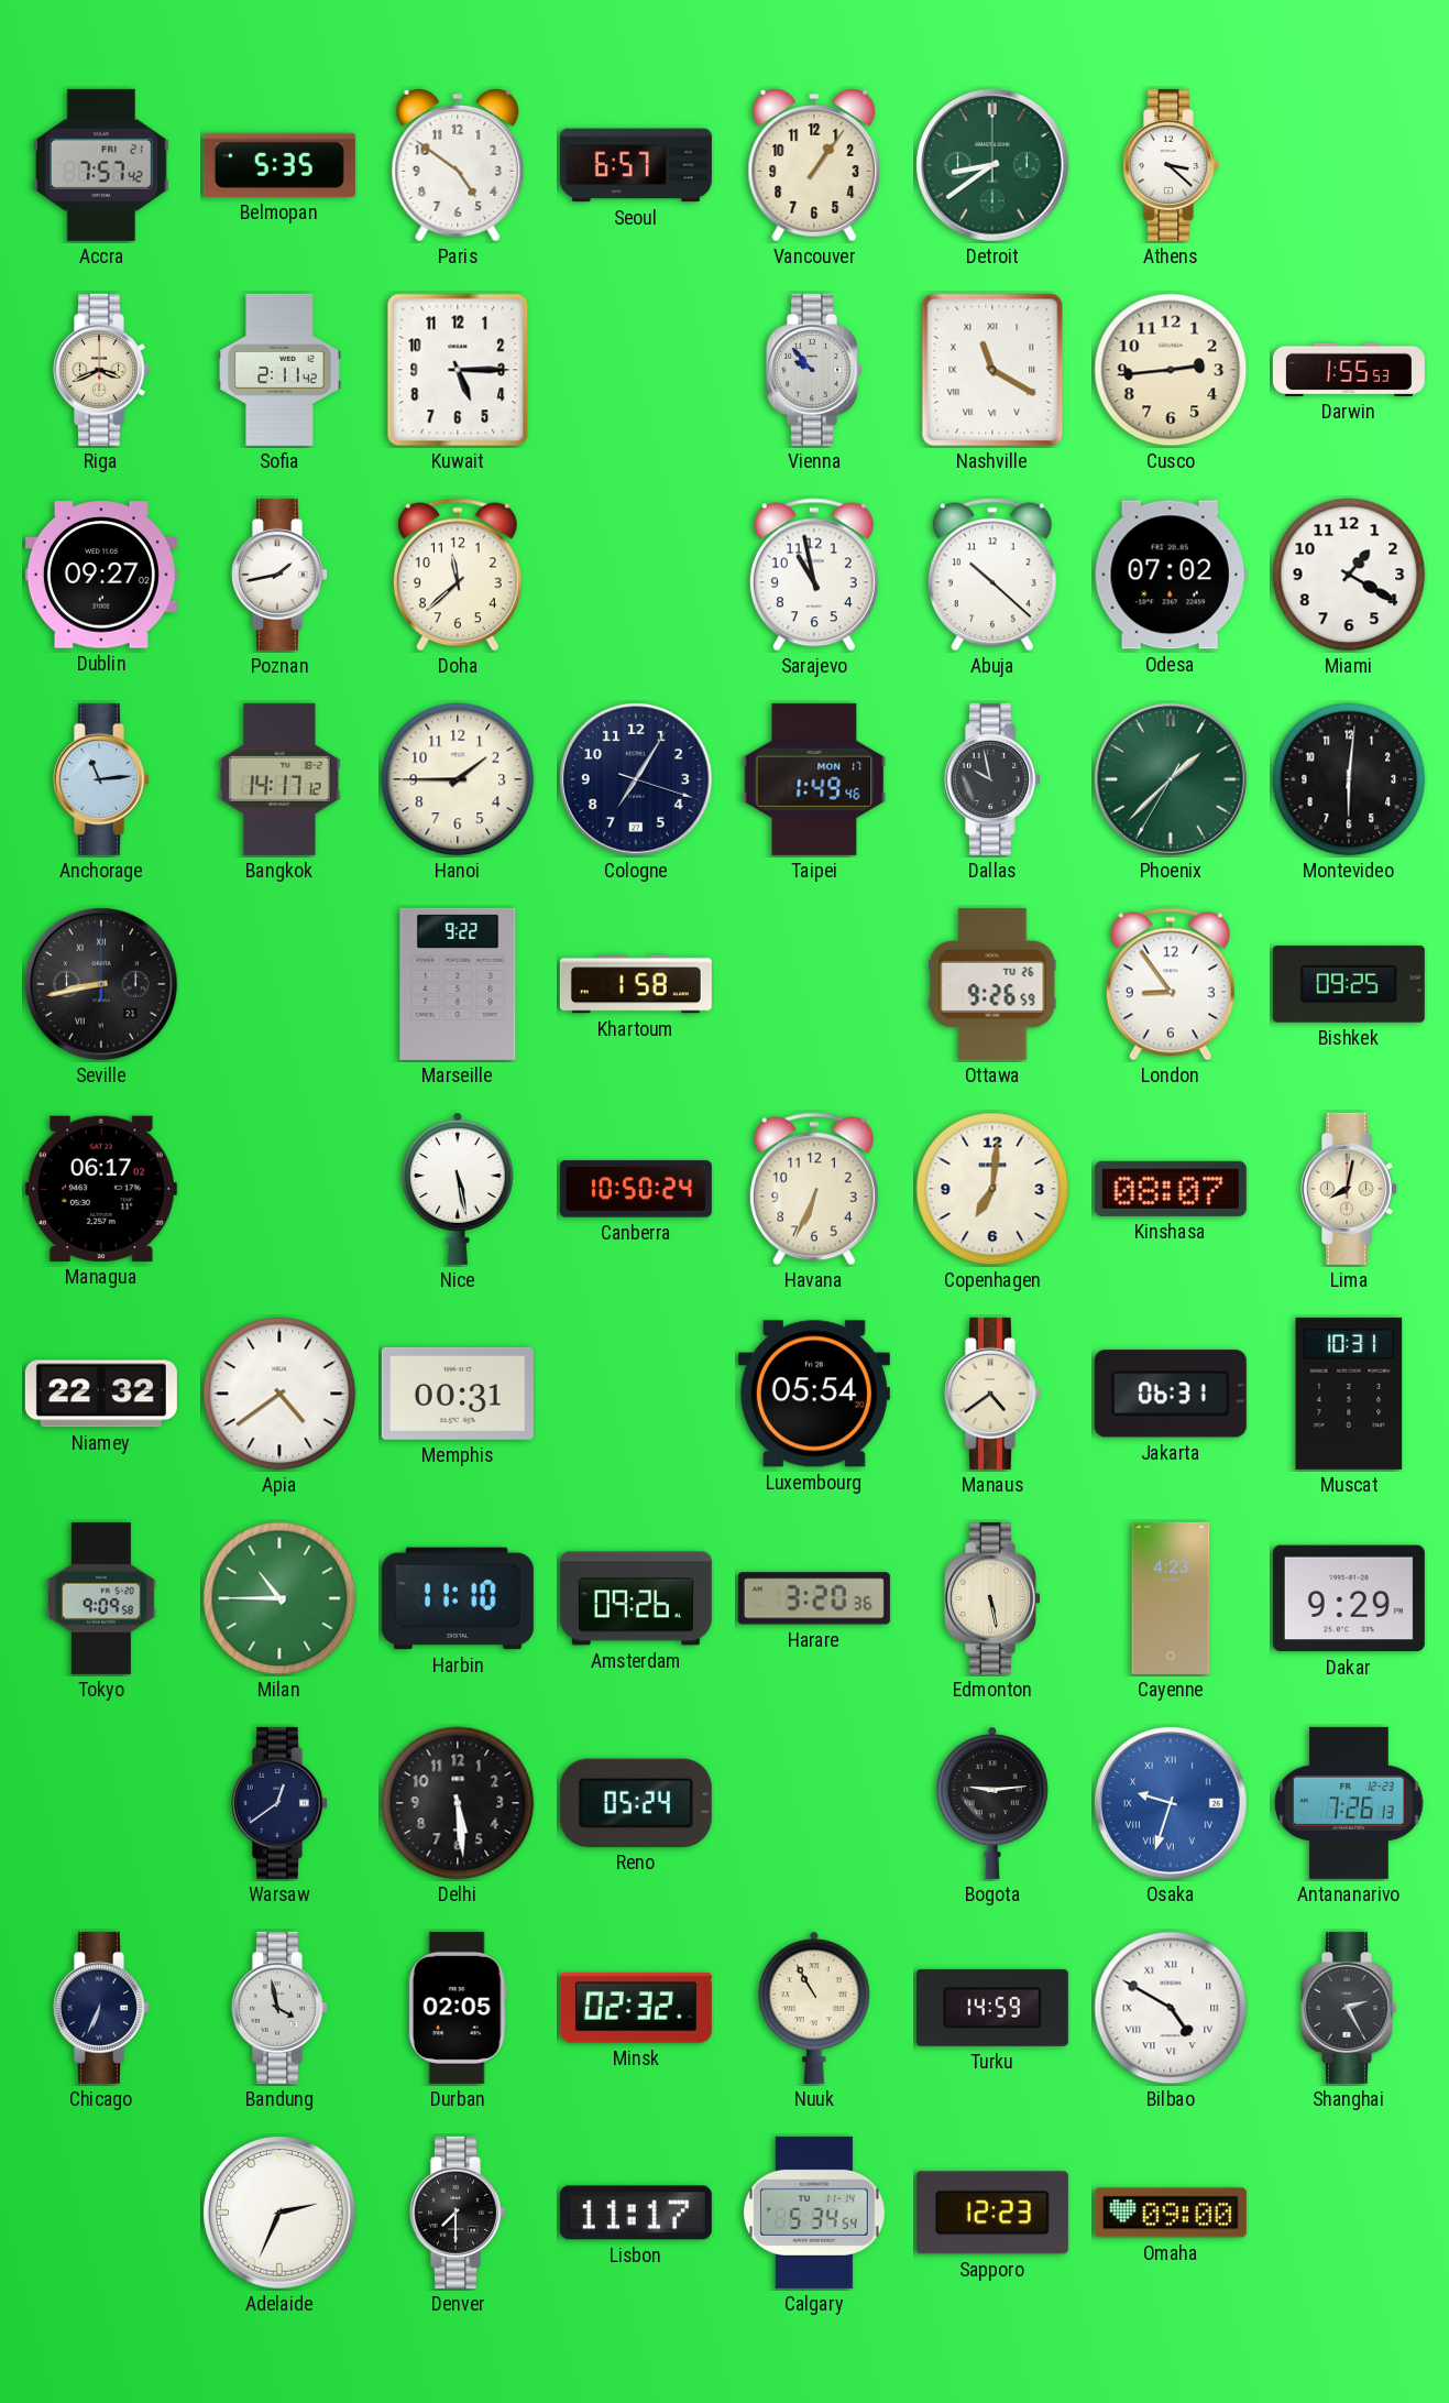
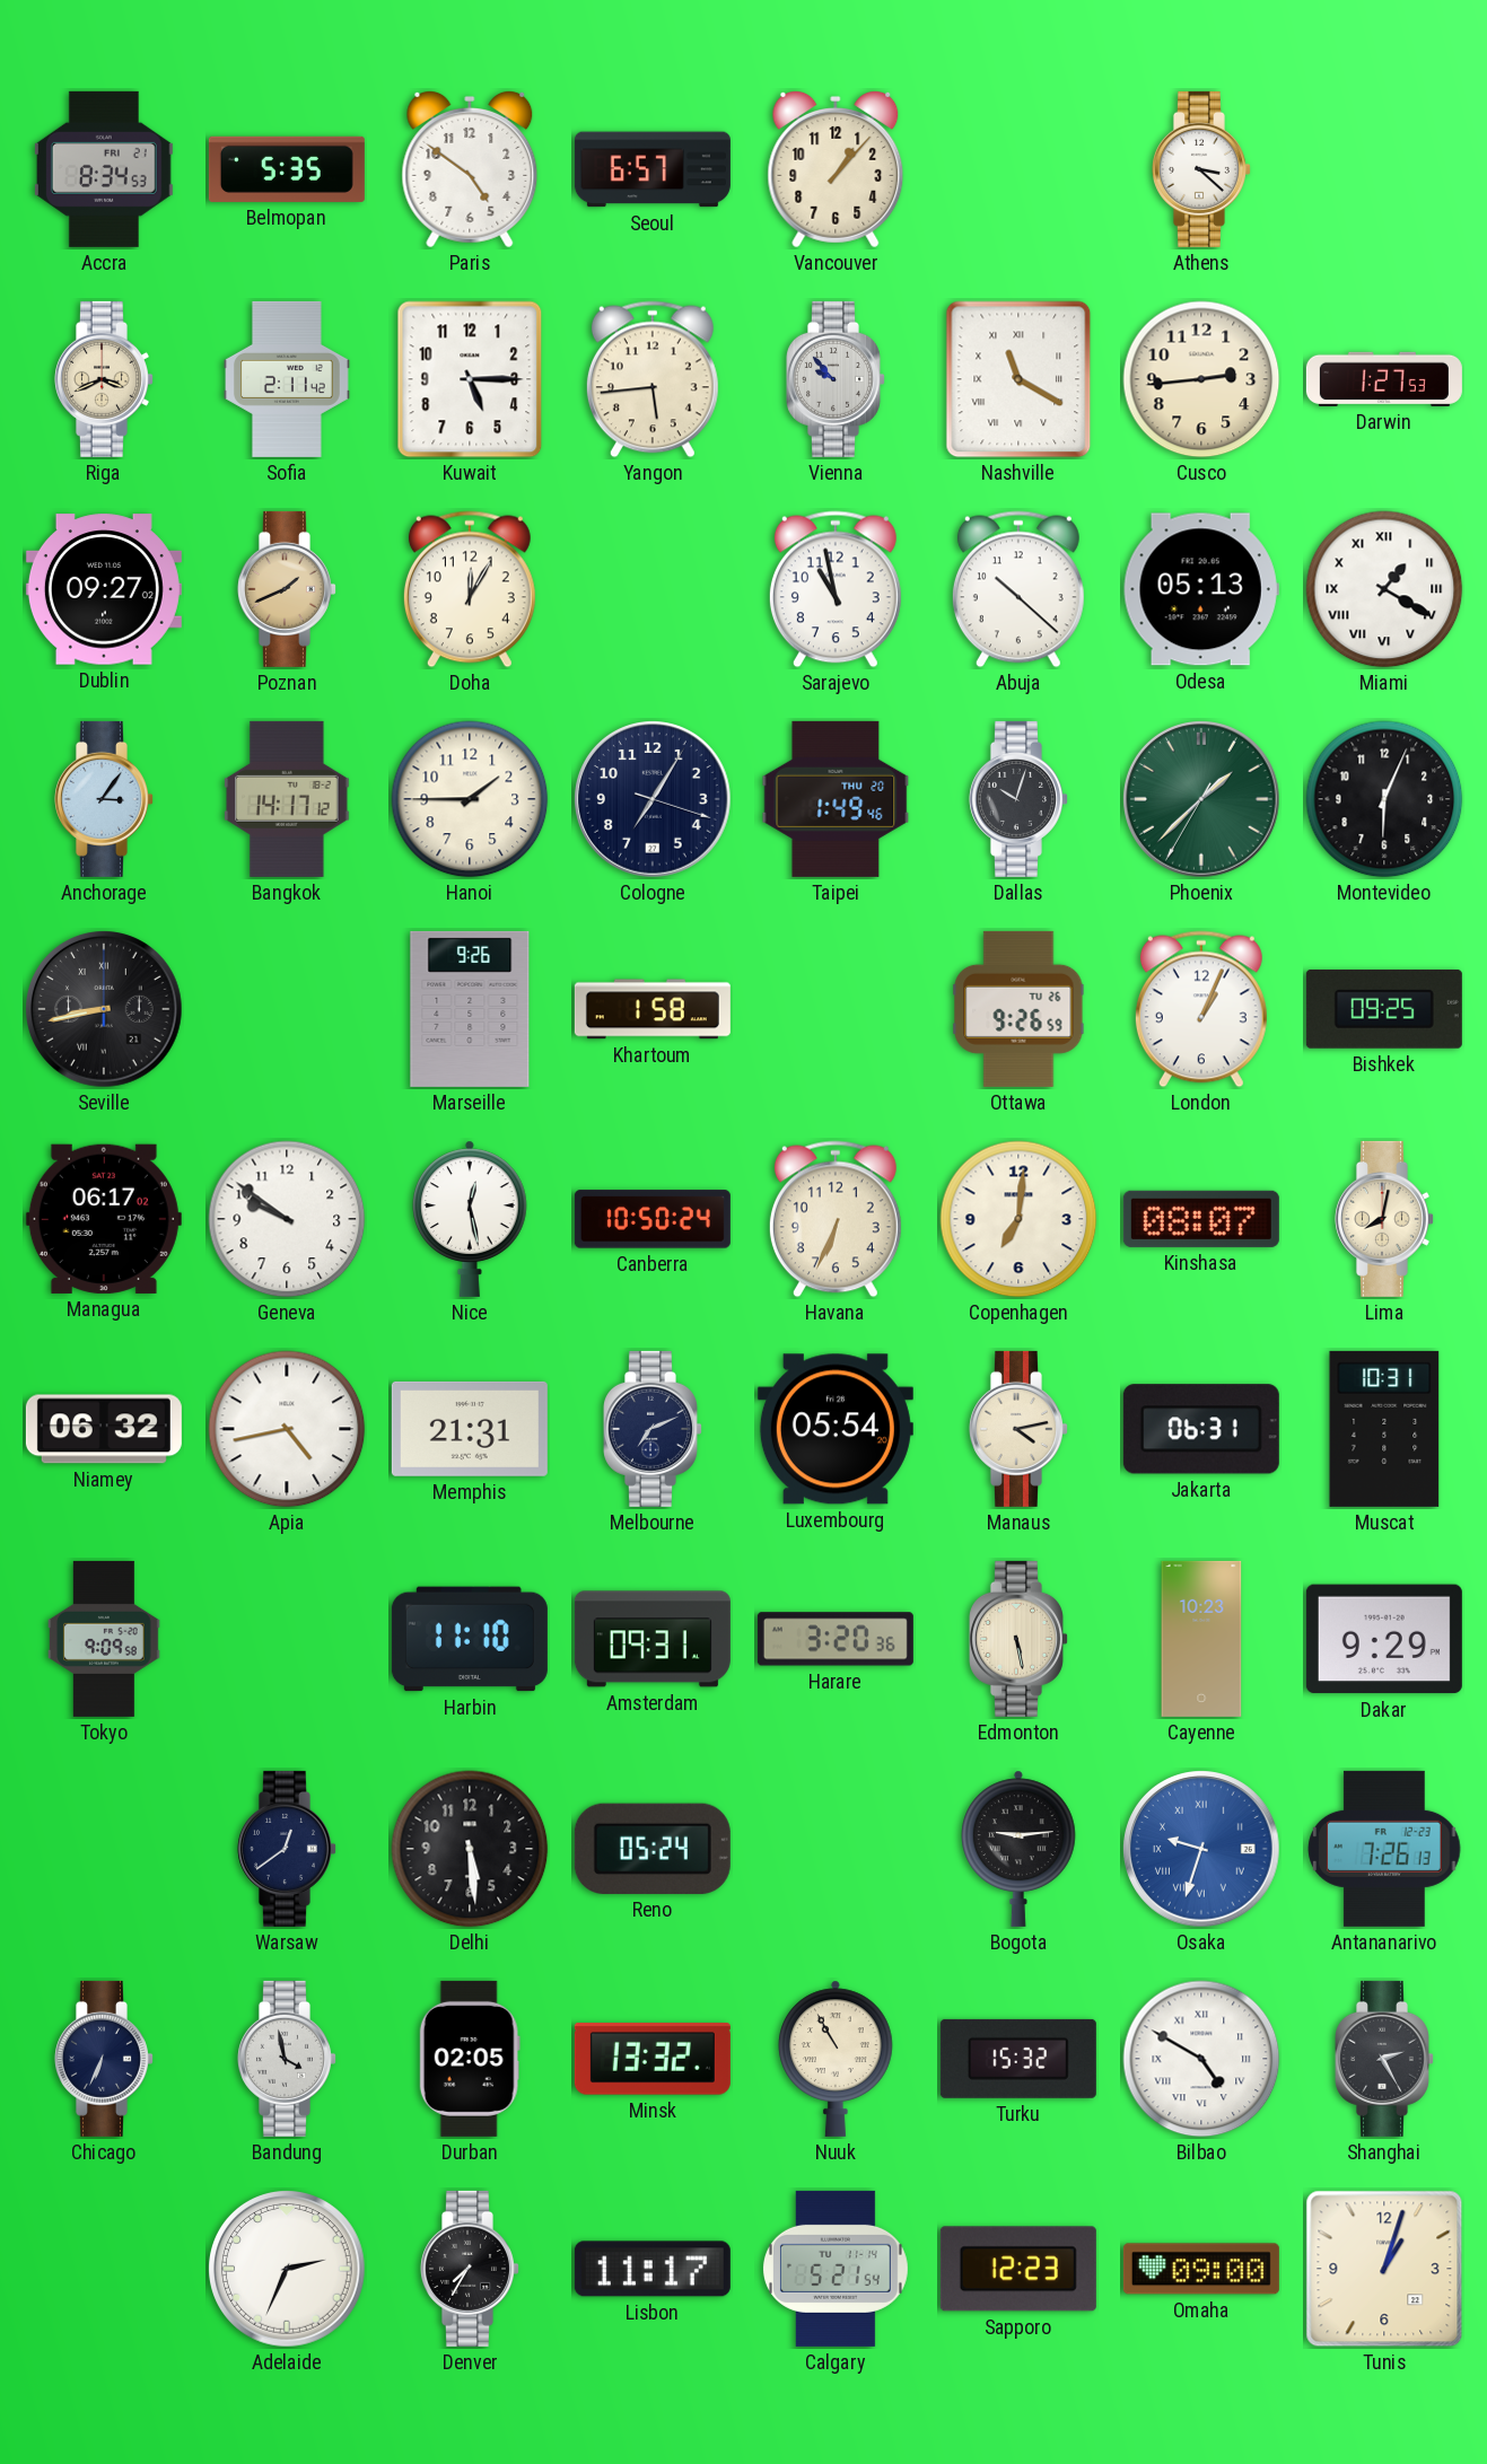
Accra: 7:57 -> 8:34 (104, 169)
Vancouver: 1:06 -> 1:07 (836, 169)
Detroit: 8:39 -> none (994, 166)
Yangon: none -> 5:44 (653, 379)
Darwin: 1:55 -> 1:27 (1384, 379)
Poznan: 1:43 -> 1:41 (288, 589)
Poznan dial: white -> champagne (288, 589)
Doha: 11:38 -> 12:05 (470, 589)
Odesa: 07:02 -> 05:13 (1201, 589)
Miami numerals: Arabic -> Roman (1384, 589)
Anchorage: 11:14 -> 3:06 (105, 799)
Taipei date: MON 17 -> THU 20 (836, 799)
Dallas: 9:58 -> 10:03 (1020, 799)
Montevideo: 6:01 -> 6:04 (1384, 799)
Marseille: 9:22 -> 9:26 (470, 1009)
London: 8:54 -> 1:04 (1201, 1009)
Geneva: none -> 9:51 (287, 1219)
Nice: 5:28 -> 12:28 (471, 1219)
Niamey: 22:32 -> 06:32 (104, 1429)
Apia: 4:39 -> 4:43 (287, 1429)
Memphis: 00:31 -> 21:31 (470, 1429)
Melbourne: none -> 7:11 (654, 1429)
Manaus: 4:39 -> 4:13 (1020, 1429)
Milan: 10:45 -> none (279, 1598)
Amsterdam: 09:26 -> 09:31 (653, 1639)
Cayenne: 4:23 -> 10:23 (1201, 1639)
Minsk: 02:32 -> 13:32 (653, 2059)
Turku: 14:59 -> 15:32 (1018, 2059)
Denver: 7:30 -> 7:35 (471, 2269)
Calgary: 5:34 -> 5:21 (836, 2269)
Tunis: none -> 1:03 (1384, 2269)
